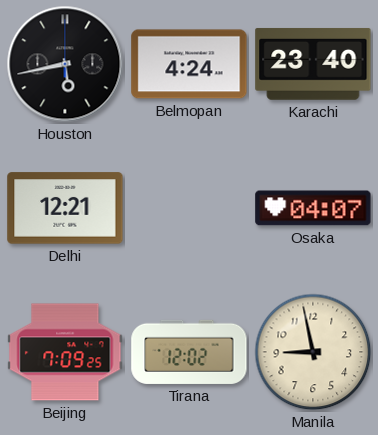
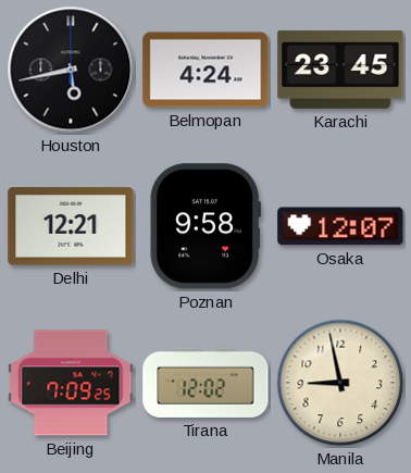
Karachi: 23:40 -> 23:45 (340, 70)
Poznan: none -> 9:58 (205, 226)
Osaka: 04:07 -> 12:07 (340, 226)
